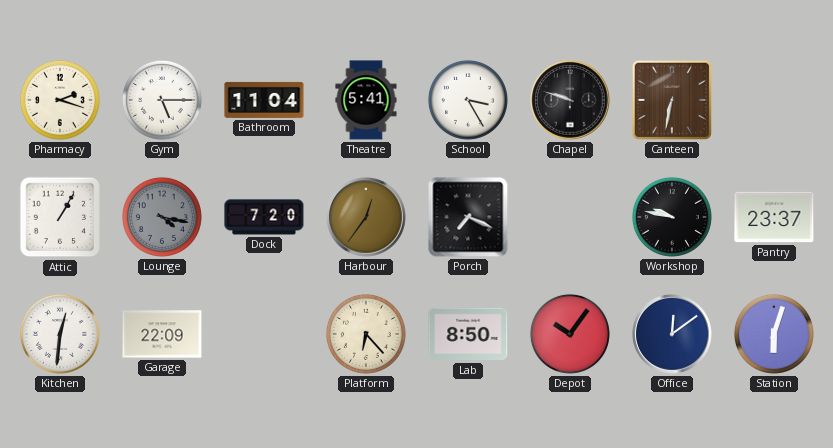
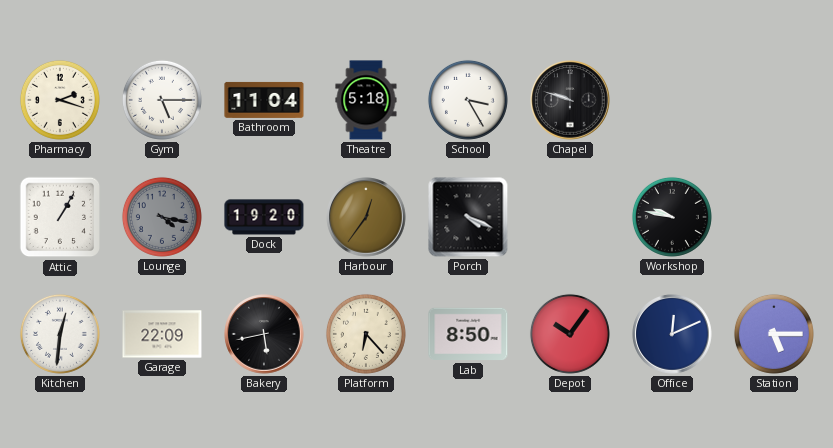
Theatre: 5:41 -> 5:18 (366, 100)
Canteen: 6:32 -> none (672, 100)
Dock: 7:20 -> 19:20 (264, 217)
Porch: 7:19 -> 4:19 (468, 217)
Pantry: 23:37 -> none (774, 217)
Bakery: none -> 5:43 (264, 334)
Office: 12:09 -> 12:11 (672, 334)
Station: 6:03 -> 5:15 (774, 334)
